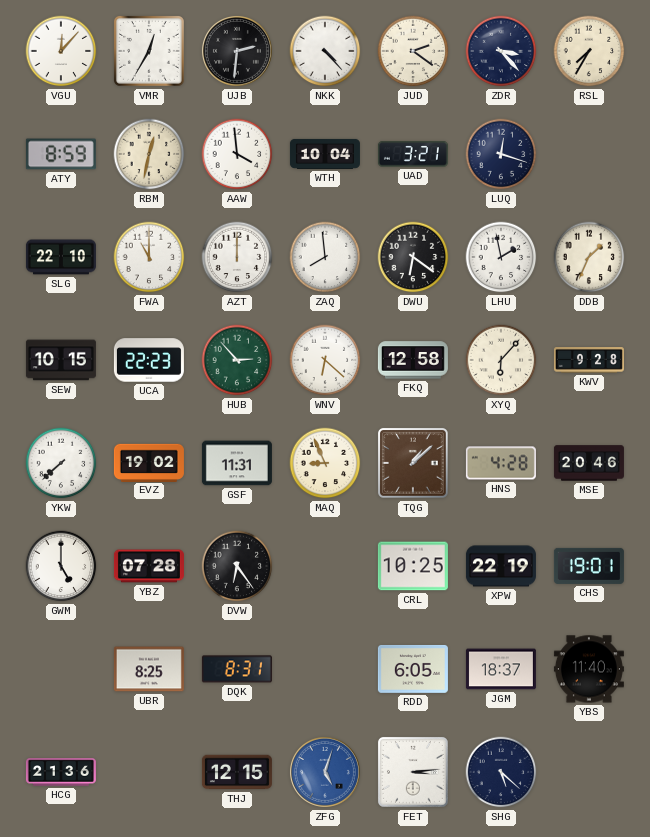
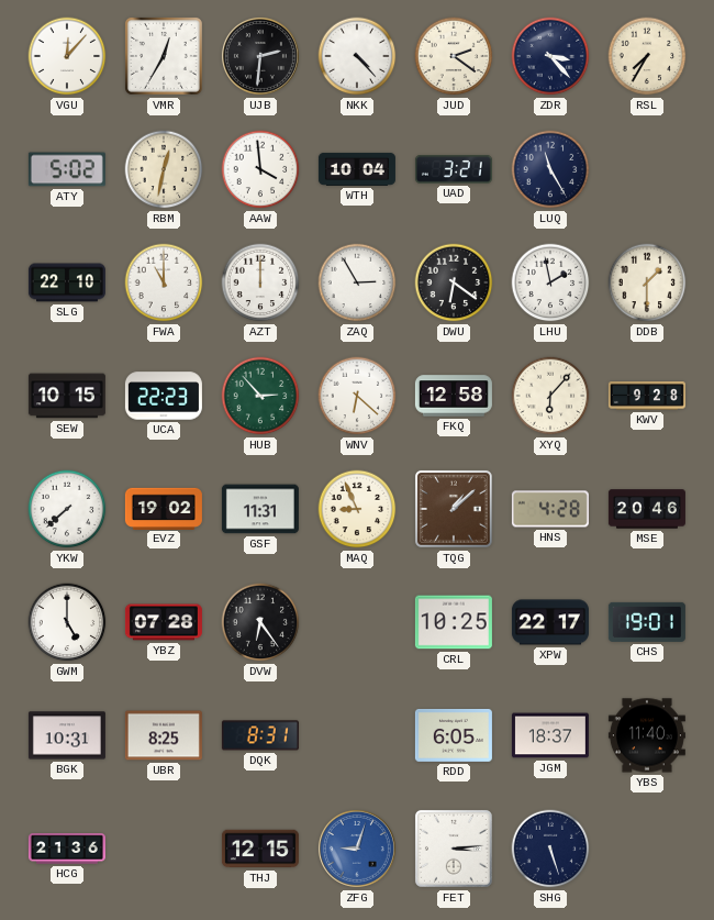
ATY: 8:59 -> 5:02 (67, 169)
LUQ: 12:18 -> 11:25 (550, 169)
ZAQ: 7:59 -> 2:55 (357, 282)
DDB: 1:34 -> 1:30 (647, 282)
XPW: 22:19 -> 22:17 (550, 622)
BGK: none -> 10:31 (67, 735)
ZFG: 5:03 -> 9:03 (357, 849)
SHG: 5:22 -> 5:27 (550, 849)
